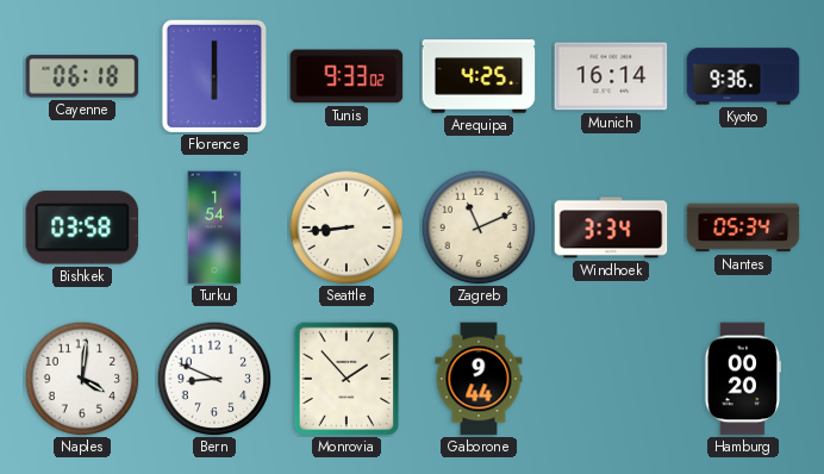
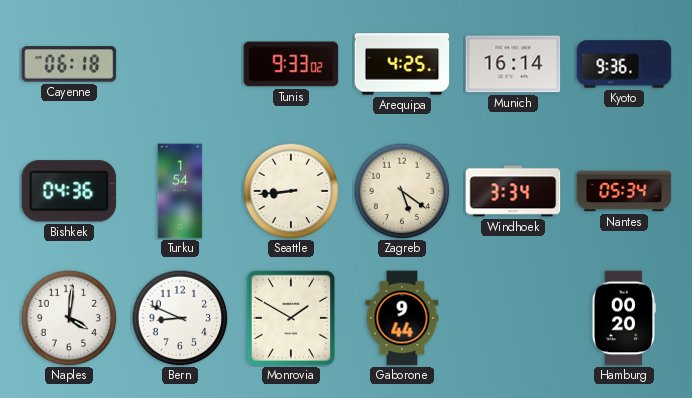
Florence: 6:00 -> none (213, 76)
Bishkek: 03:58 -> 04:36 (69, 191)
Zagreb: 11:11 -> 5:21 (402, 191)
Monrovia: 1:53 -> 1:50 (290, 318)
